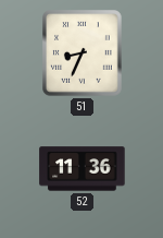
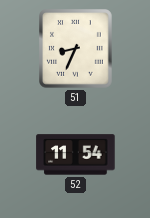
52: 11:36 -> 11:54 (76, 155)
